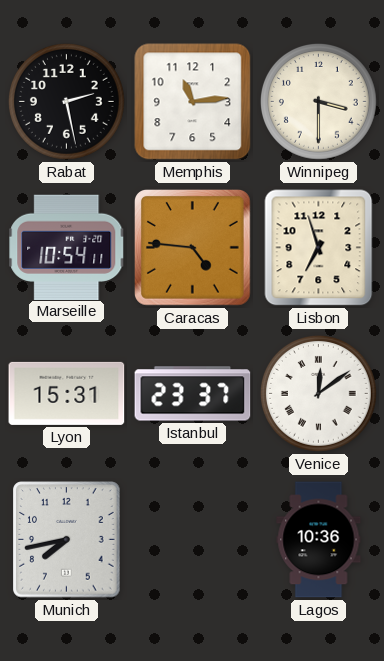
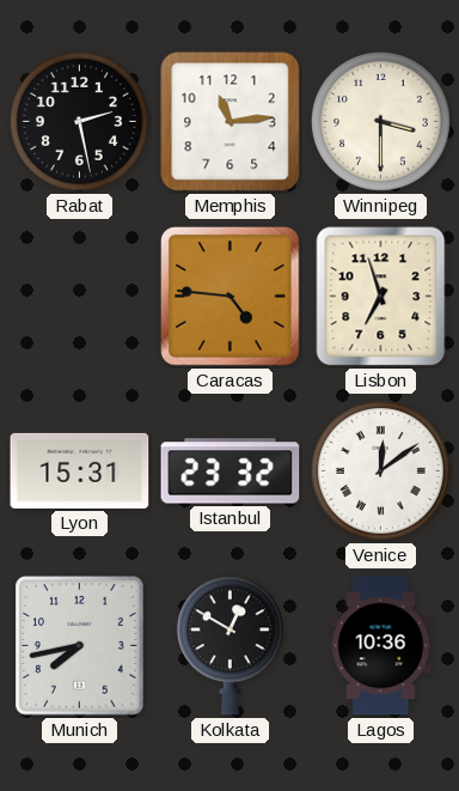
Marseille: 10:54 -> none (67, 247)
Istanbul: 23:37 -> 23:32 (231, 471)
Kolkata: none -> 12:50 (229, 646)
